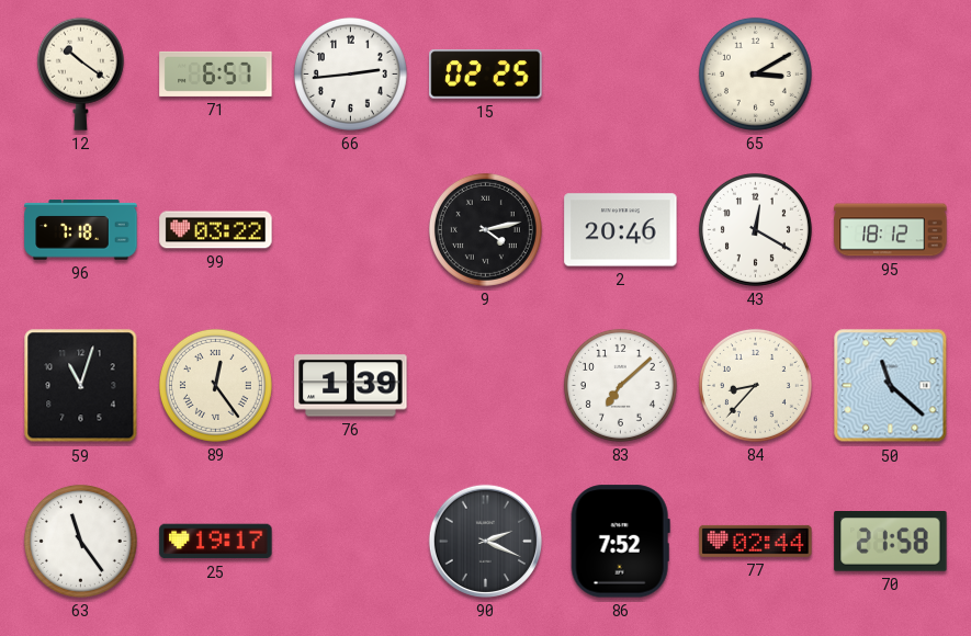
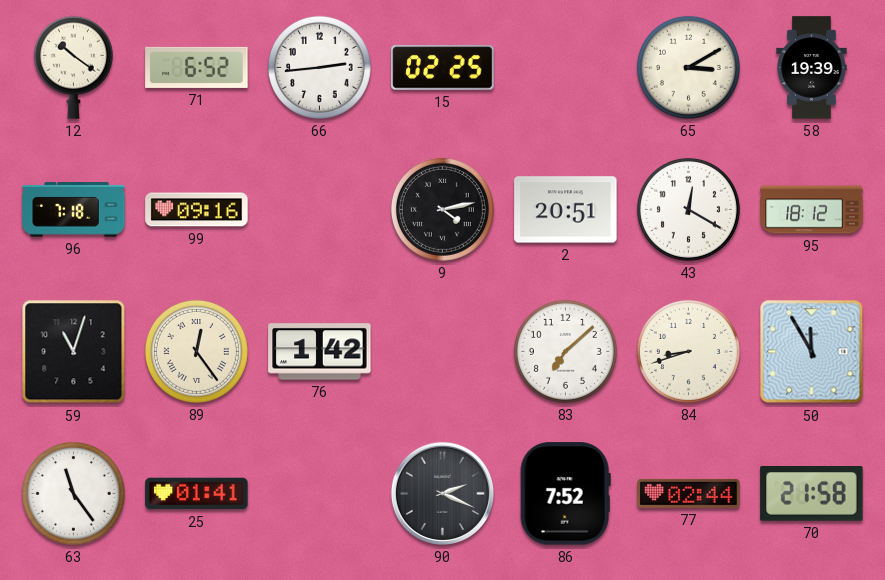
71: 6:57 -> 6:52 (197, 67)
58: none -> 19:39 (812, 68)
99: 03:22 -> 09:16 (197, 210)
2: 20:46 -> 20:51 (566, 210)
76: 1:39 -> 1:42 (320, 352)
84: 8:37 -> 8:42 (688, 351)
50: 11:22 -> 11:55 (812, 352)
25: 19:17 -> 01:41 (197, 494)
